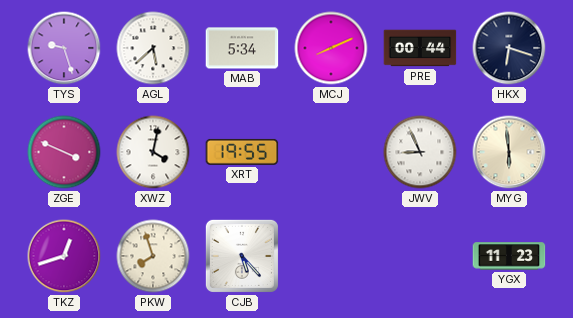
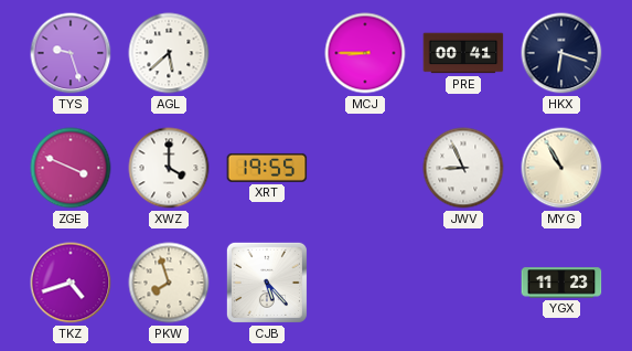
MAB: 5:34 -> none (242, 48)
MCJ: 8:11 -> 8:45 (365, 53)
PRE: 00:44 -> 00:41 (463, 53)
XWZ: 4:02 -> 4:00 (169, 168)
MYG: 5:59 -> 10:55 (561, 168)
TKZ: 12:42 -> 4:42 (71, 283)
